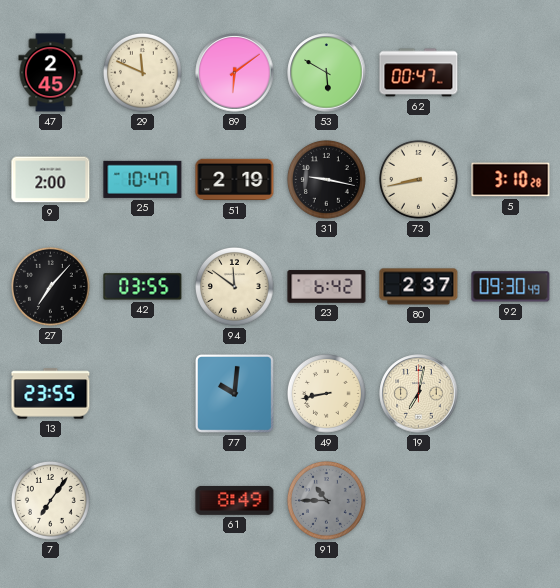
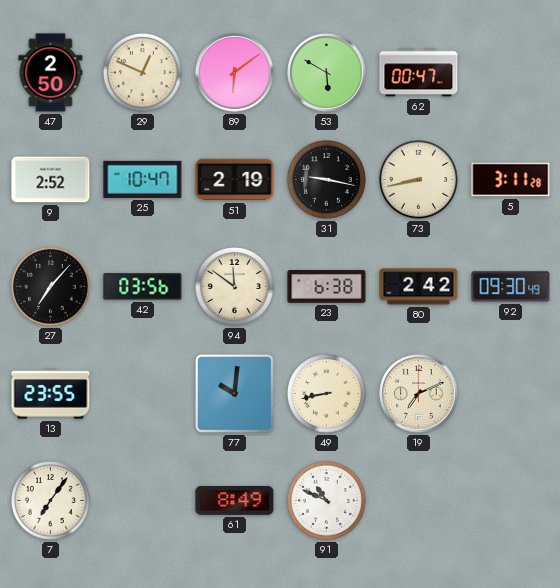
47: 2:45 -> 2:50 (51, 73)
29: 11:49 -> 12:49 (143, 73)
9: 2:00 -> 2:52 (51, 180)
5: 3:10 -> 3:11 (511, 180)
42: 03:55 -> 03:56 (143, 287)
23: 6:42 -> 6:38 (327, 287)
80: 2:37 -> 2:42 (419, 287)
19: 7:02 -> 7:11 (419, 394)
91: 10:45 -> 10:49 (327, 501)
91 dial: grey -> white (327, 501)
